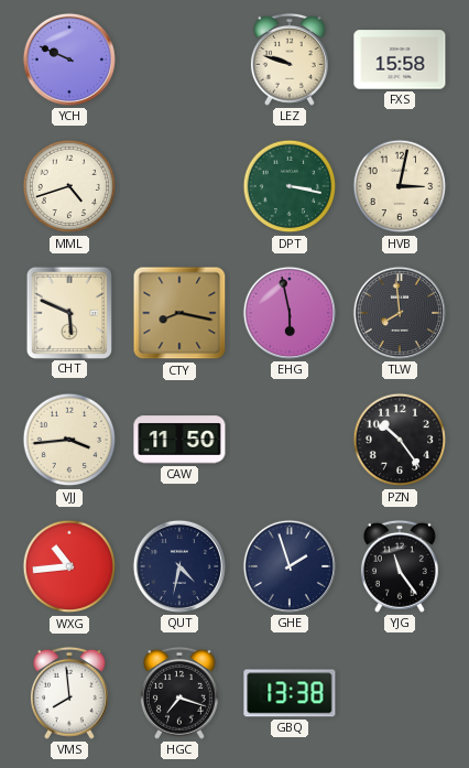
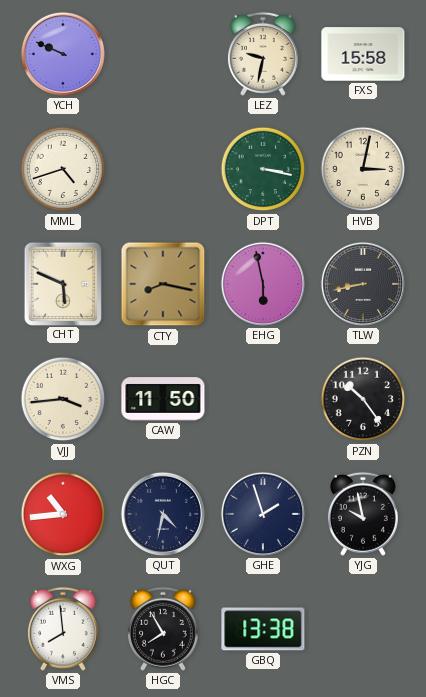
LEZ: 9:48 -> 9:32 (263, 54)
TLW: 7:59 -> 8:43 (363, 284)
YJG: 11:24 -> 9:58 (363, 514)
HGC: 7:18 -> 7:55 (163, 629)
